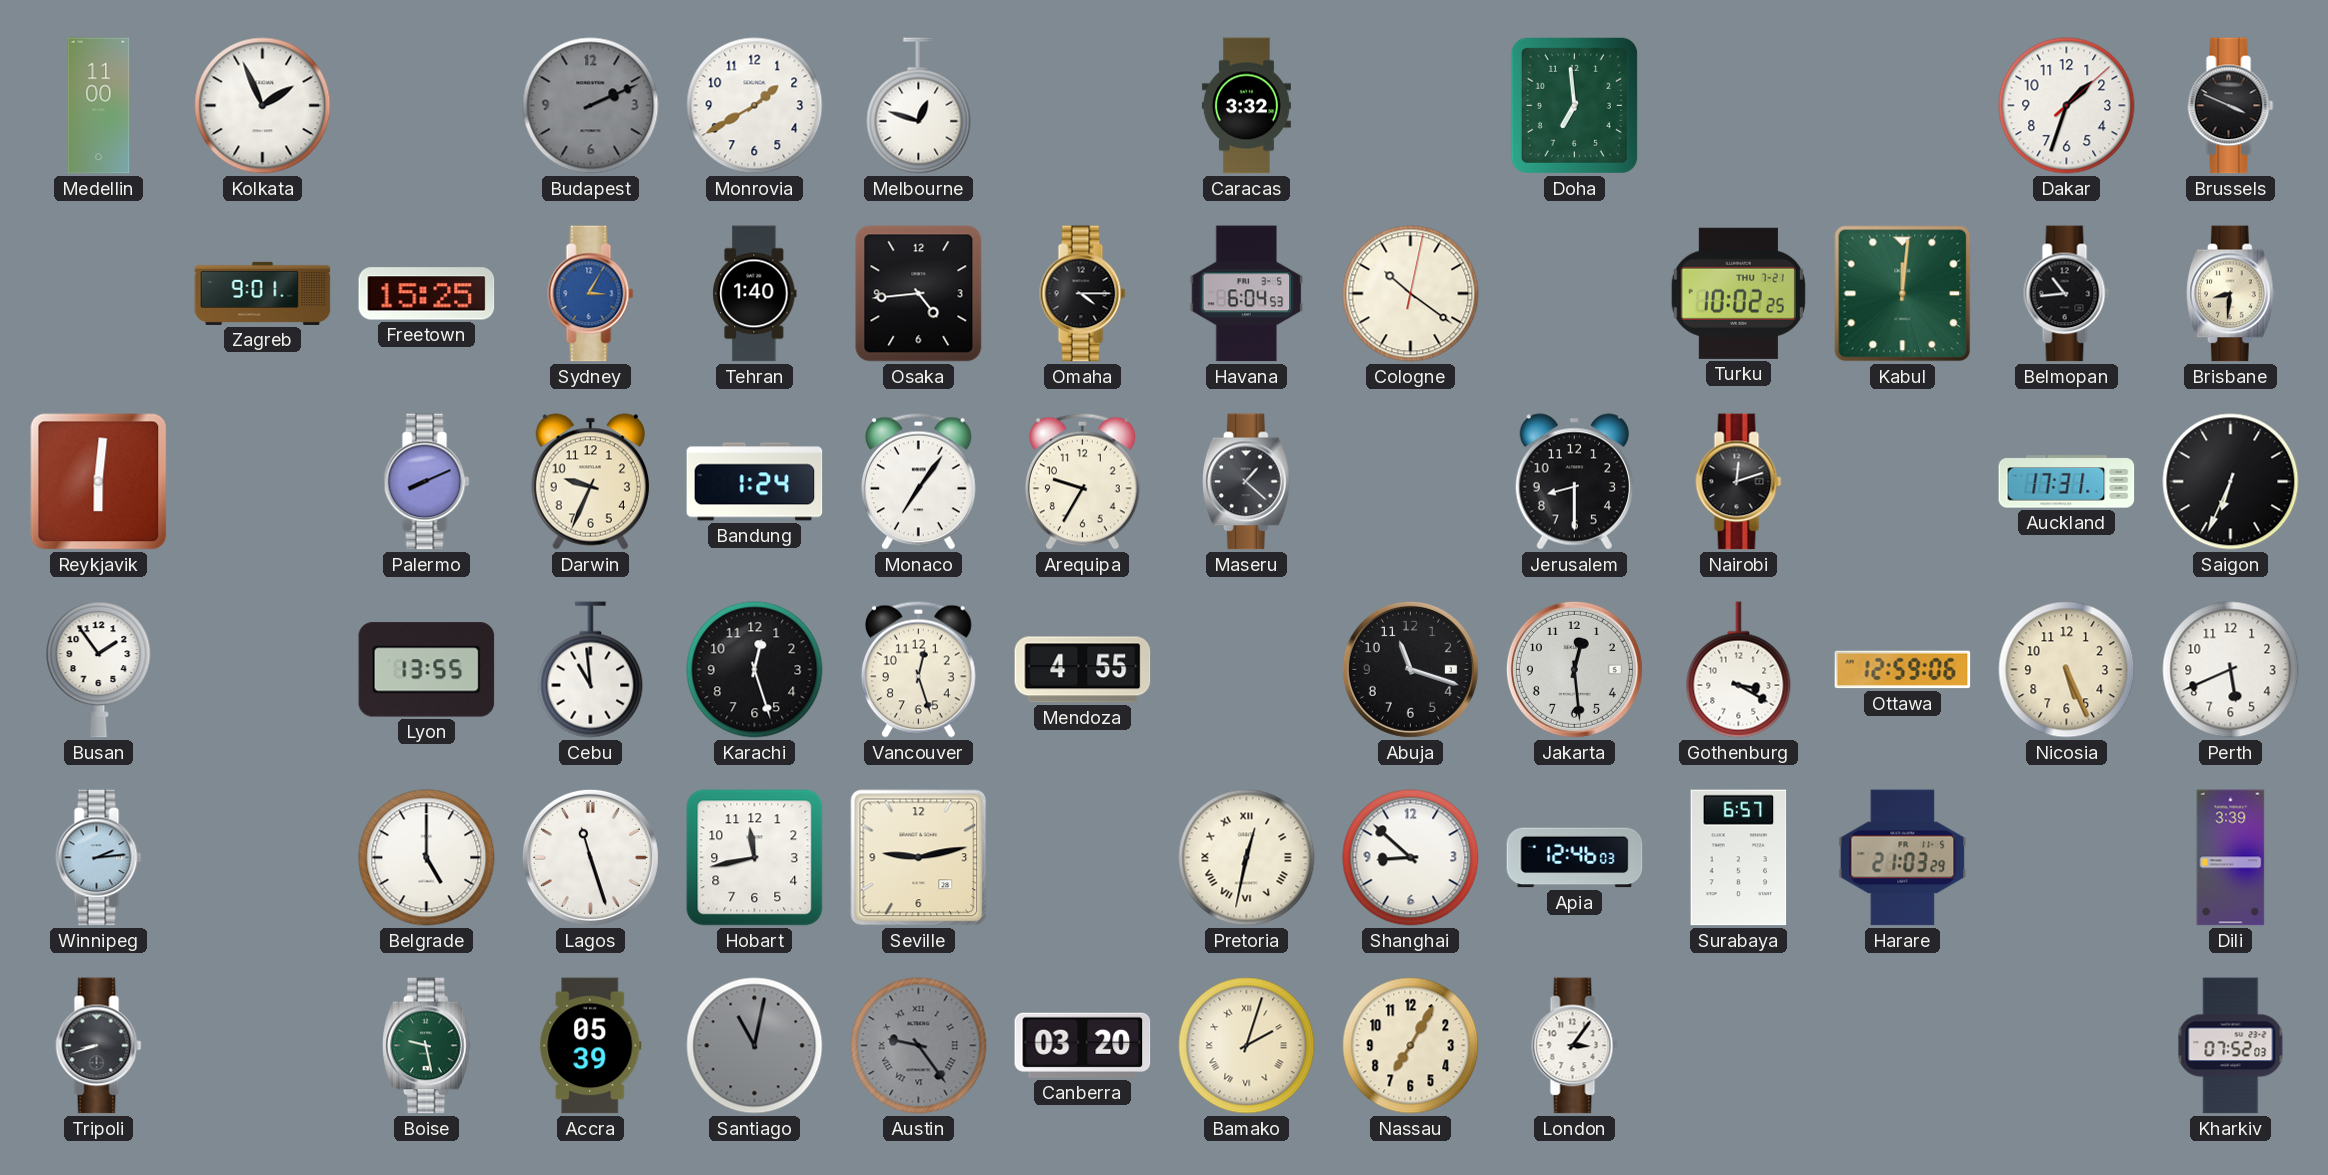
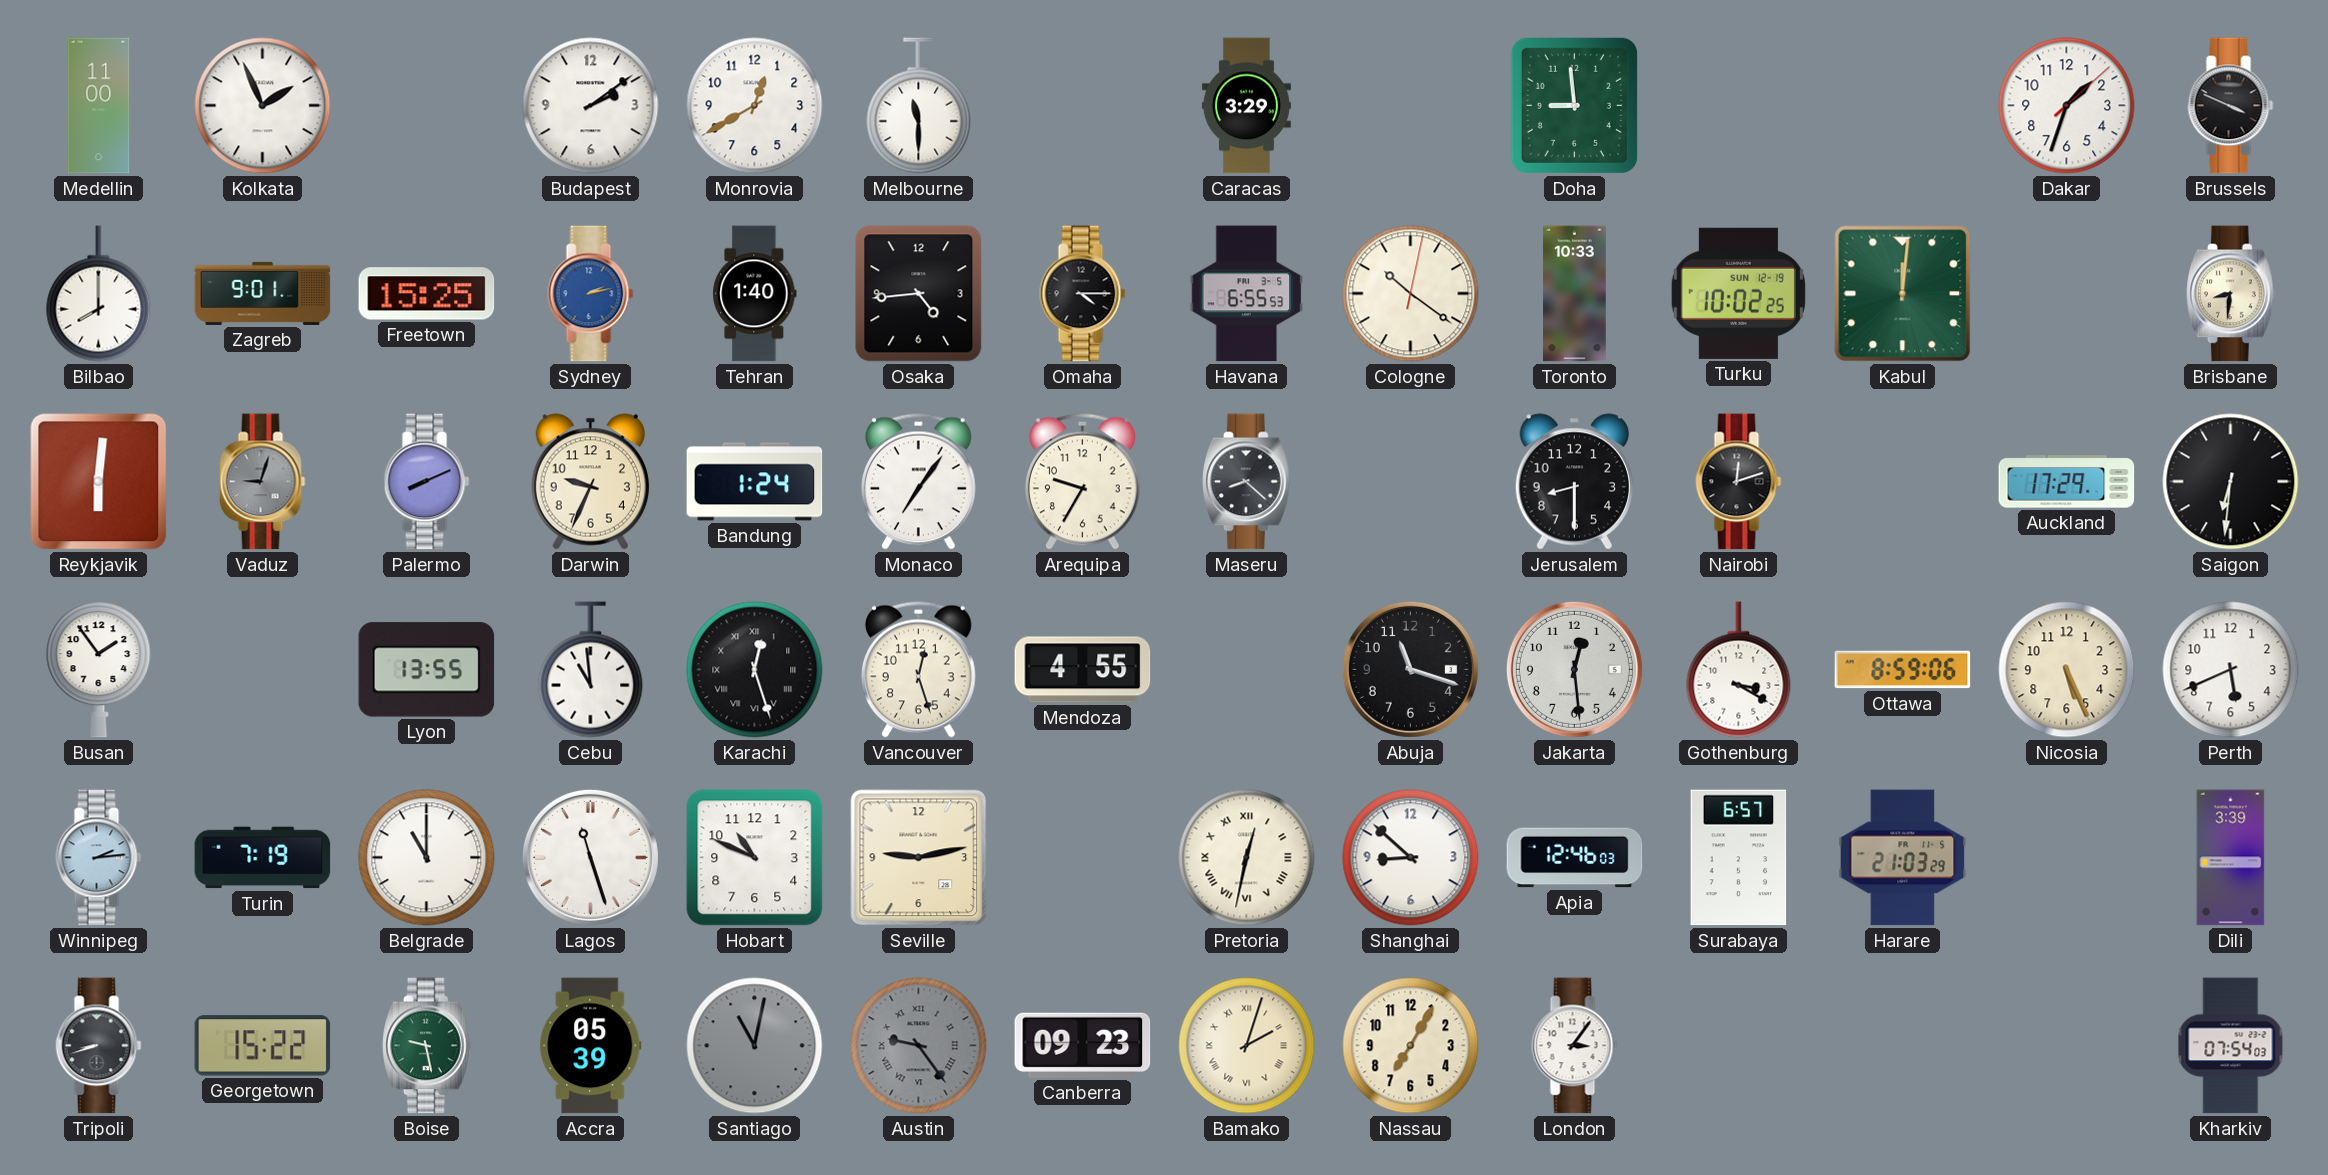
Budapest: 2:11 -> 2:09 (591, 106)
Budapest dial: grey -> white (591, 106)
Monrovia: 1:40 -> 12:40 (755, 106)
Melbourne: 12:48 -> 11:30 (919, 106)
Caracas: 3:32 -> 3:29 (1246, 106)
Doha: 6:59 -> 8:59 (1574, 105)
Bilbao: none -> 8:00 (99, 294)
Sydney: 3:05 -> 2:13 (591, 294)
Havana: 6:04 -> 6:55 (1247, 294)
Toronto: none -> 10:33 (1575, 294)
Turku date: THU 7-21 -> SUN 12-19 (1738, 293)
Belmopan: 10:44 -> none (2067, 294)
Vaduz: none -> 9:03 (263, 482)
Maseru: 1:22 -> 8:22 (1247, 482)
Auckland: 17:31 -> 17:29 (2067, 482)
Saigon: 6:34 -> 6:31 (2231, 482)
Karachi numerals: Arabic -> Roman (755, 670)
Ottawa: 12:59 -> 8:59 (1903, 670)
Turin: none -> 7:19 (263, 858)
Belgrade: 5:00 -> 11:00 (427, 858)
Hobart: 11:43 -> 10:49 (755, 858)
Georgetown: none -> 15:22 (263, 1046)
Canberra: 03:20 -> 09:23 (1083, 1045)
Kharkiv: 07:52 -> 07:54 (2231, 1046)
